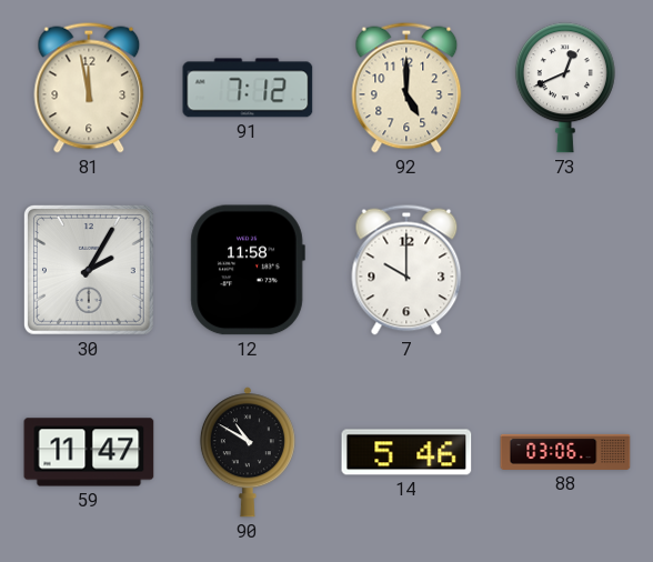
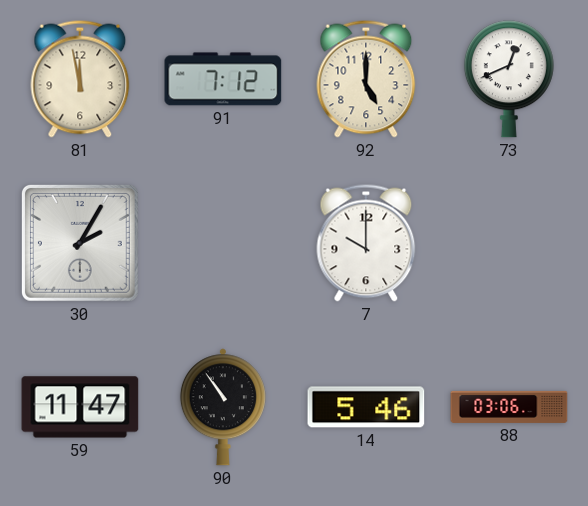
12: 11:58 -> none (248, 270)
90: 10:50 -> 10:54 (223, 407)
